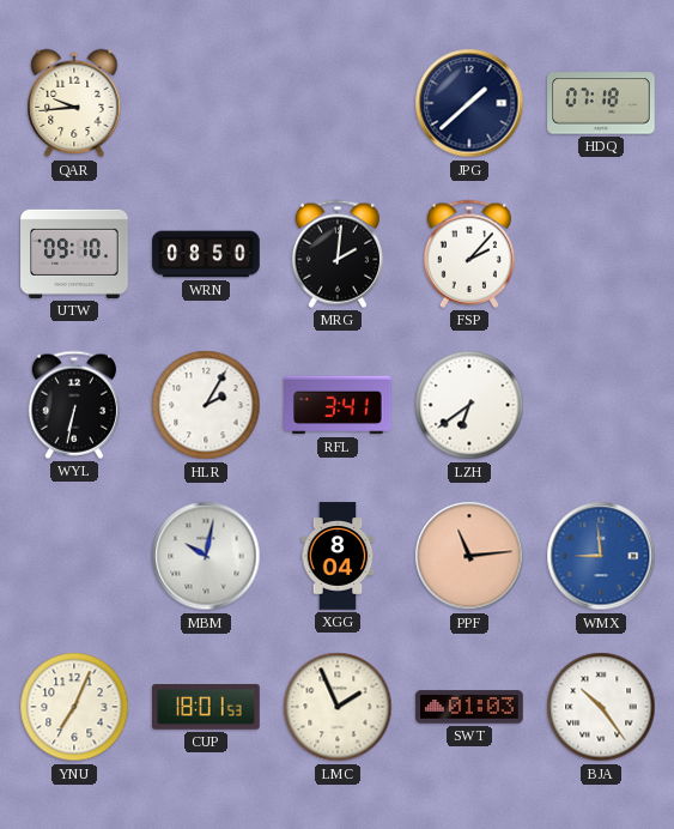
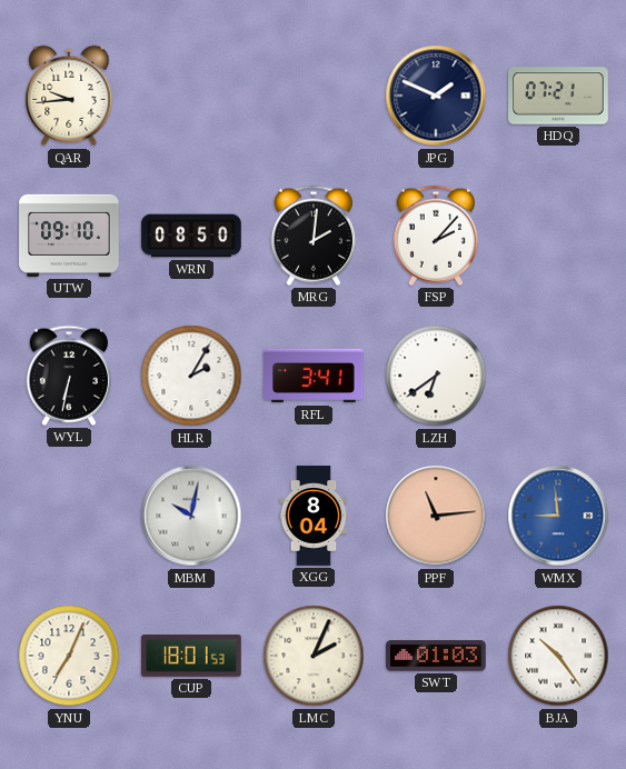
JPG: 1:38 -> 1:49 (436, 96)
HDQ: 07:18 -> 07:21 (558, 96)
LMC: 1:56 -> 2:04 (314, 656)
